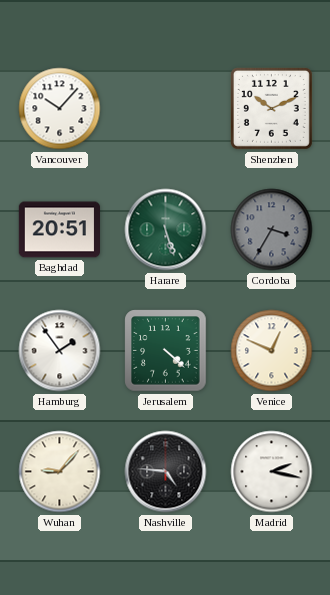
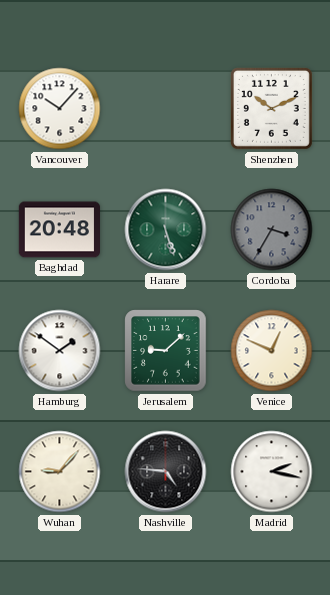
Baghdad: 20:51 -> 20:48 (59, 230)
Hamburg: 1:54 -> 1:51 (60, 351)
Jerusalem: 4:22 -> 9:08 (166, 351)
